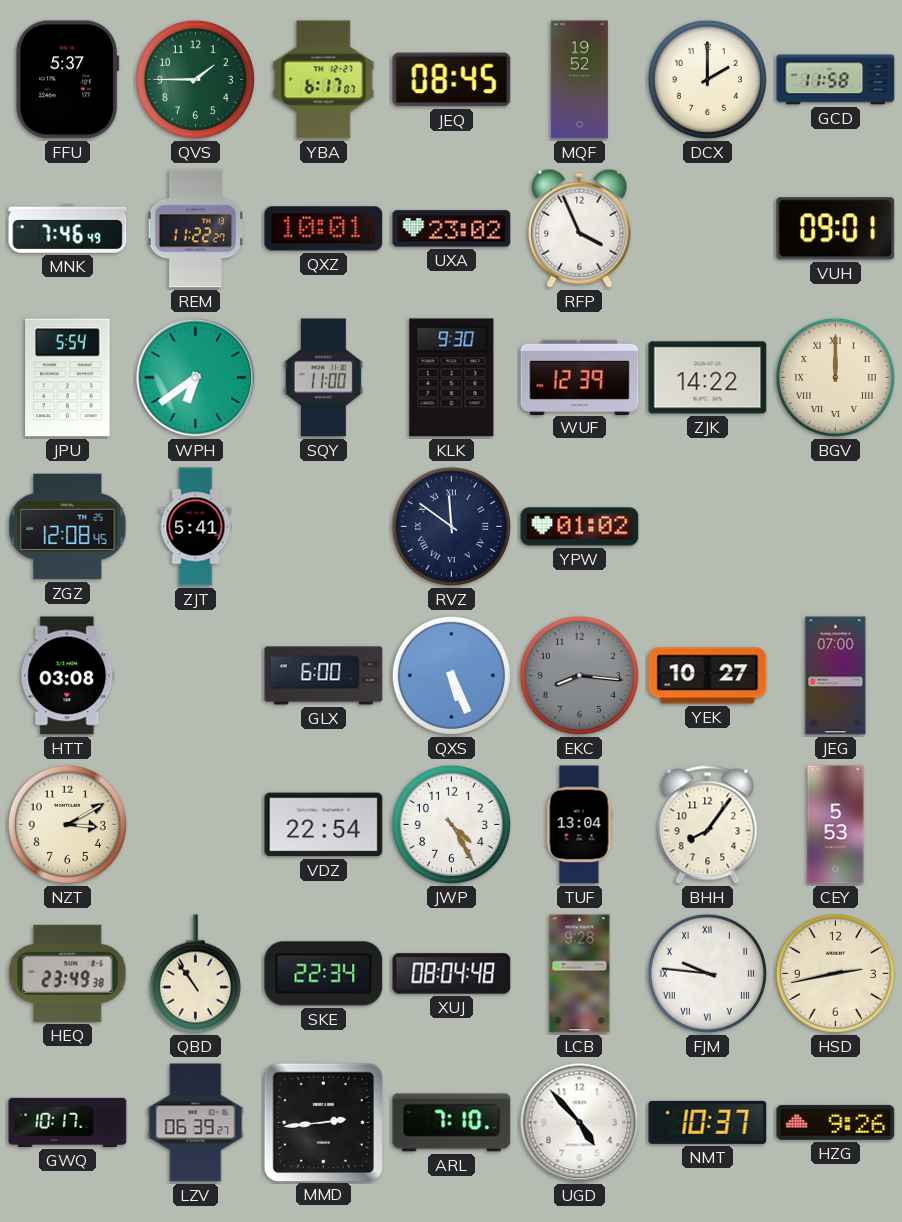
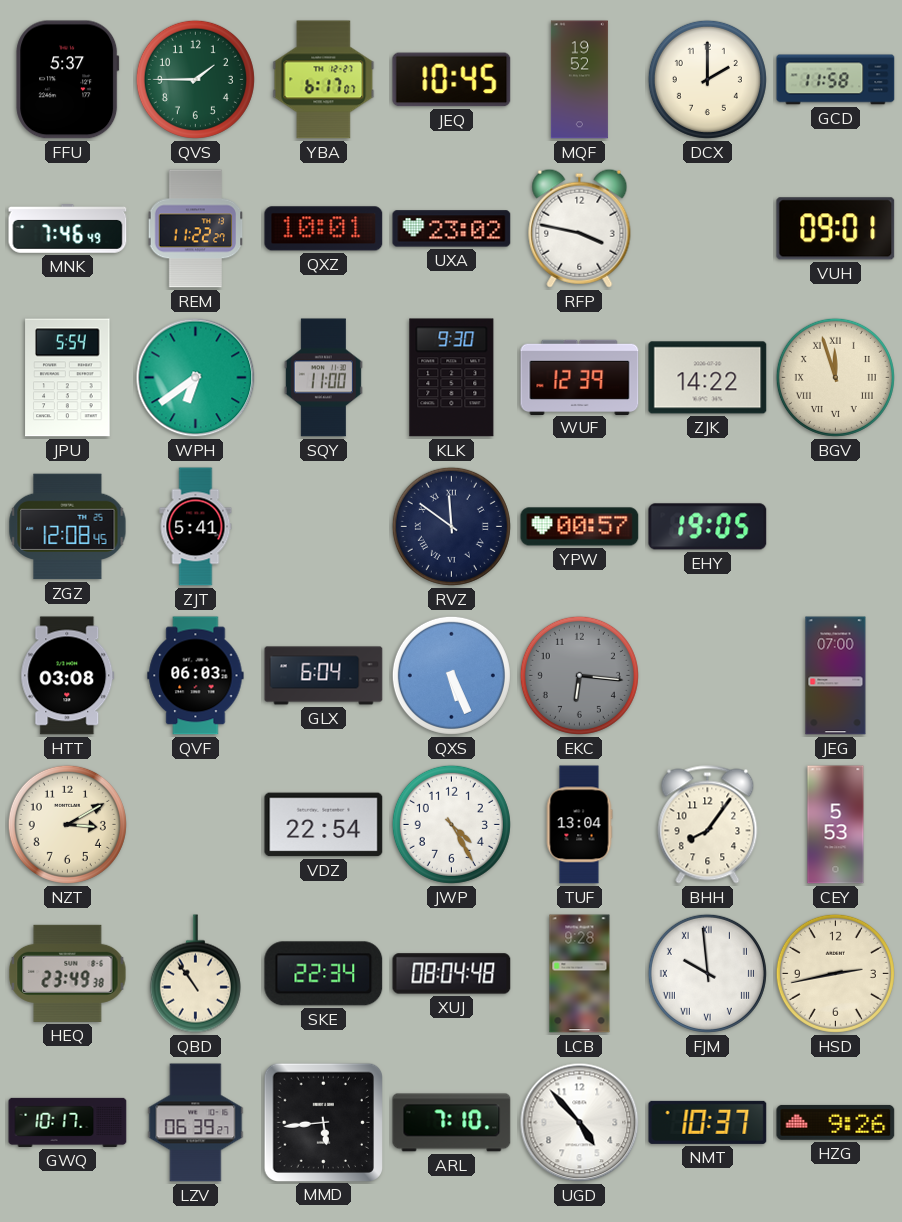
JEQ: 08:45 -> 10:45 (452, 80)
RFP: 3:56 -> 3:47 (580, 228)
BGV: 12:00 -> 11:57 (835, 377)
YPW: 01:02 -> 00:57 (580, 527)
EHY: none -> 19:05 (708, 527)
QVF: none -> 06:03 (196, 676)
GLX: 6:00 -> 6:04 (324, 676)
EKC: 8:16 -> 6:16 (579, 675)
YEK: 10:27 -> none (708, 676)
FJM: 9:46 -> 9:59 (707, 973)
MMD: 2:44 -> 5:44 (323, 1122)
